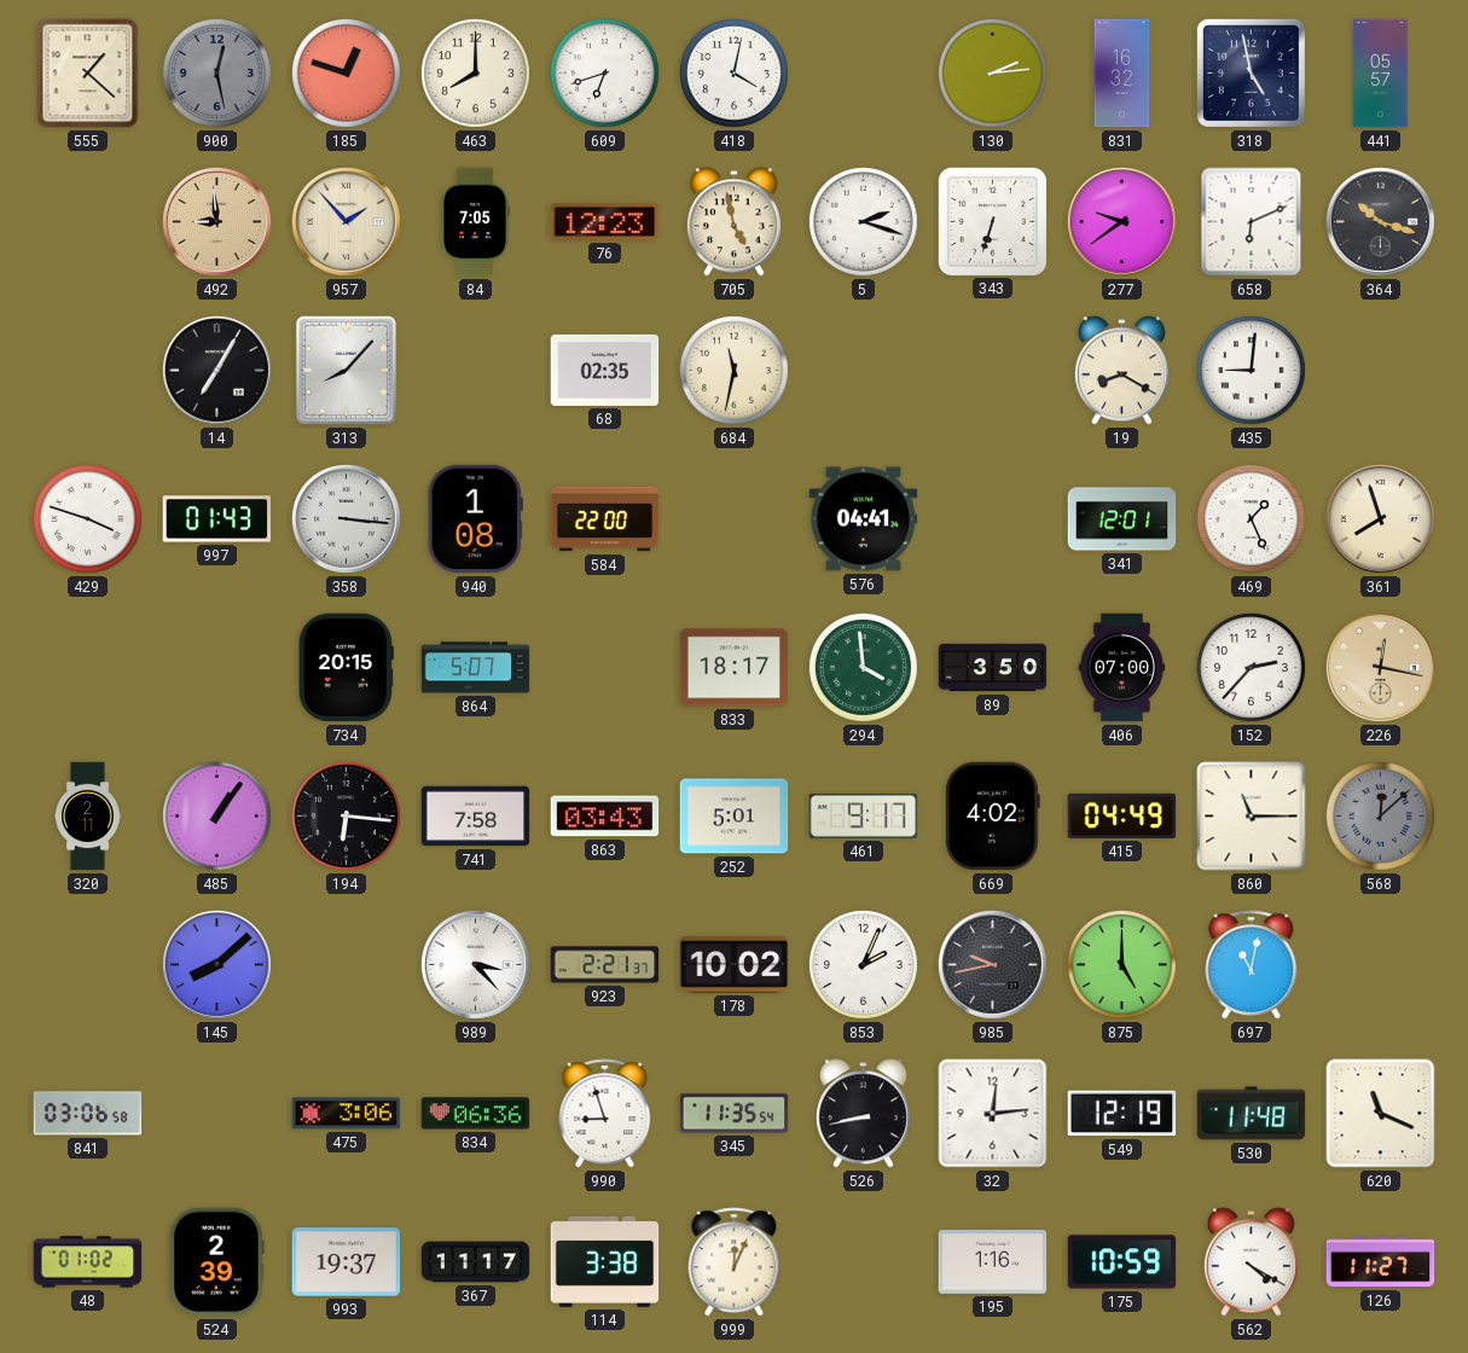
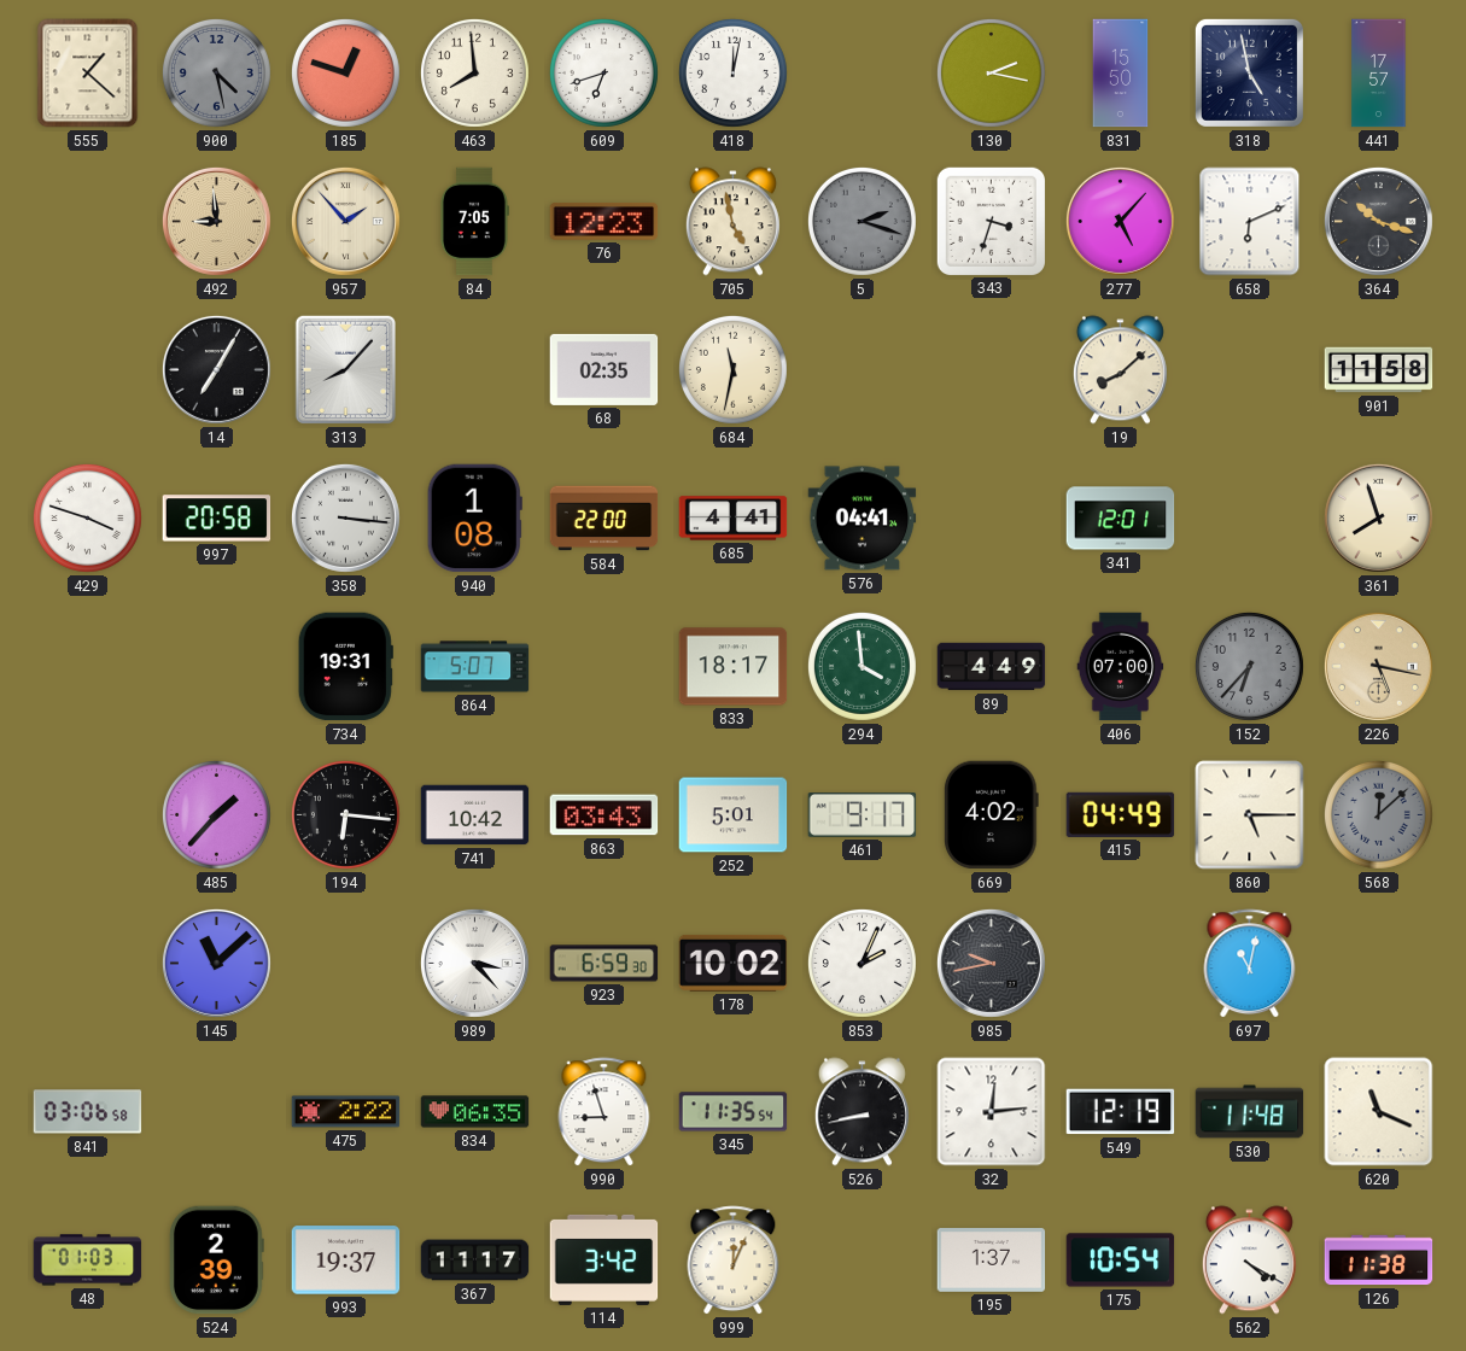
900: 12:28 -> 4:28 (216, 72)
463: 8:00 -> 7:59 (474, 72)
418: 4:02 -> 12:02 (732, 72)
130: 2:14 -> 2:17 (991, 72)
831: 16:32 -> 15:50 (1121, 74)
441: 05:57 -> 17:57 (1379, 74)
5 dial: white -> grey (862, 221)
343: 6:33 -> 3:33 (991, 221)
277: 9:39 -> 5:07 (1120, 221)
19: 8:20 -> 8:08 (1120, 370)
435: 9:01 -> none (1251, 370)
901: none -> 11:58 (1379, 370)
997: 01:43 -> 20:58 (217, 519)
685: none -> 4:41 (734, 519)
469: 1:26 -> none (1251, 518)
734: 20:15 -> 19:31 (345, 667)
89: 3:50 -> 4:49 (992, 667)
152: 2:37 -> 6:37 (1249, 666)
152 dial: white -> grey (1249, 666)
226: 12:17 -> 5:17 (1378, 666)
320: 2:11 -> none (88, 817)
485: 1:06 -> 1:37 (216, 814)
741: 7:58 -> 10:42 (475, 815)
860: 11:15 -> 5:15 (1250, 815)
145: 8:08 -> 11:08 (216, 963)
923: 2:21 -> 6:59 (604, 964)
875: 5:00 -> none (1121, 964)
475: 3:06 -> 2:22 (346, 1112)
834: 06:36 -> 06:35 (475, 1112)
48: 01:02 -> 01:03 (88, 1261)
114: 3:38 -> 3:42 (604, 1259)
195: 1:16 -> 1:37 (992, 1261)
175: 10:59 -> 10:54 (1121, 1261)
126: 11:27 -> 11:38 (1379, 1261)
